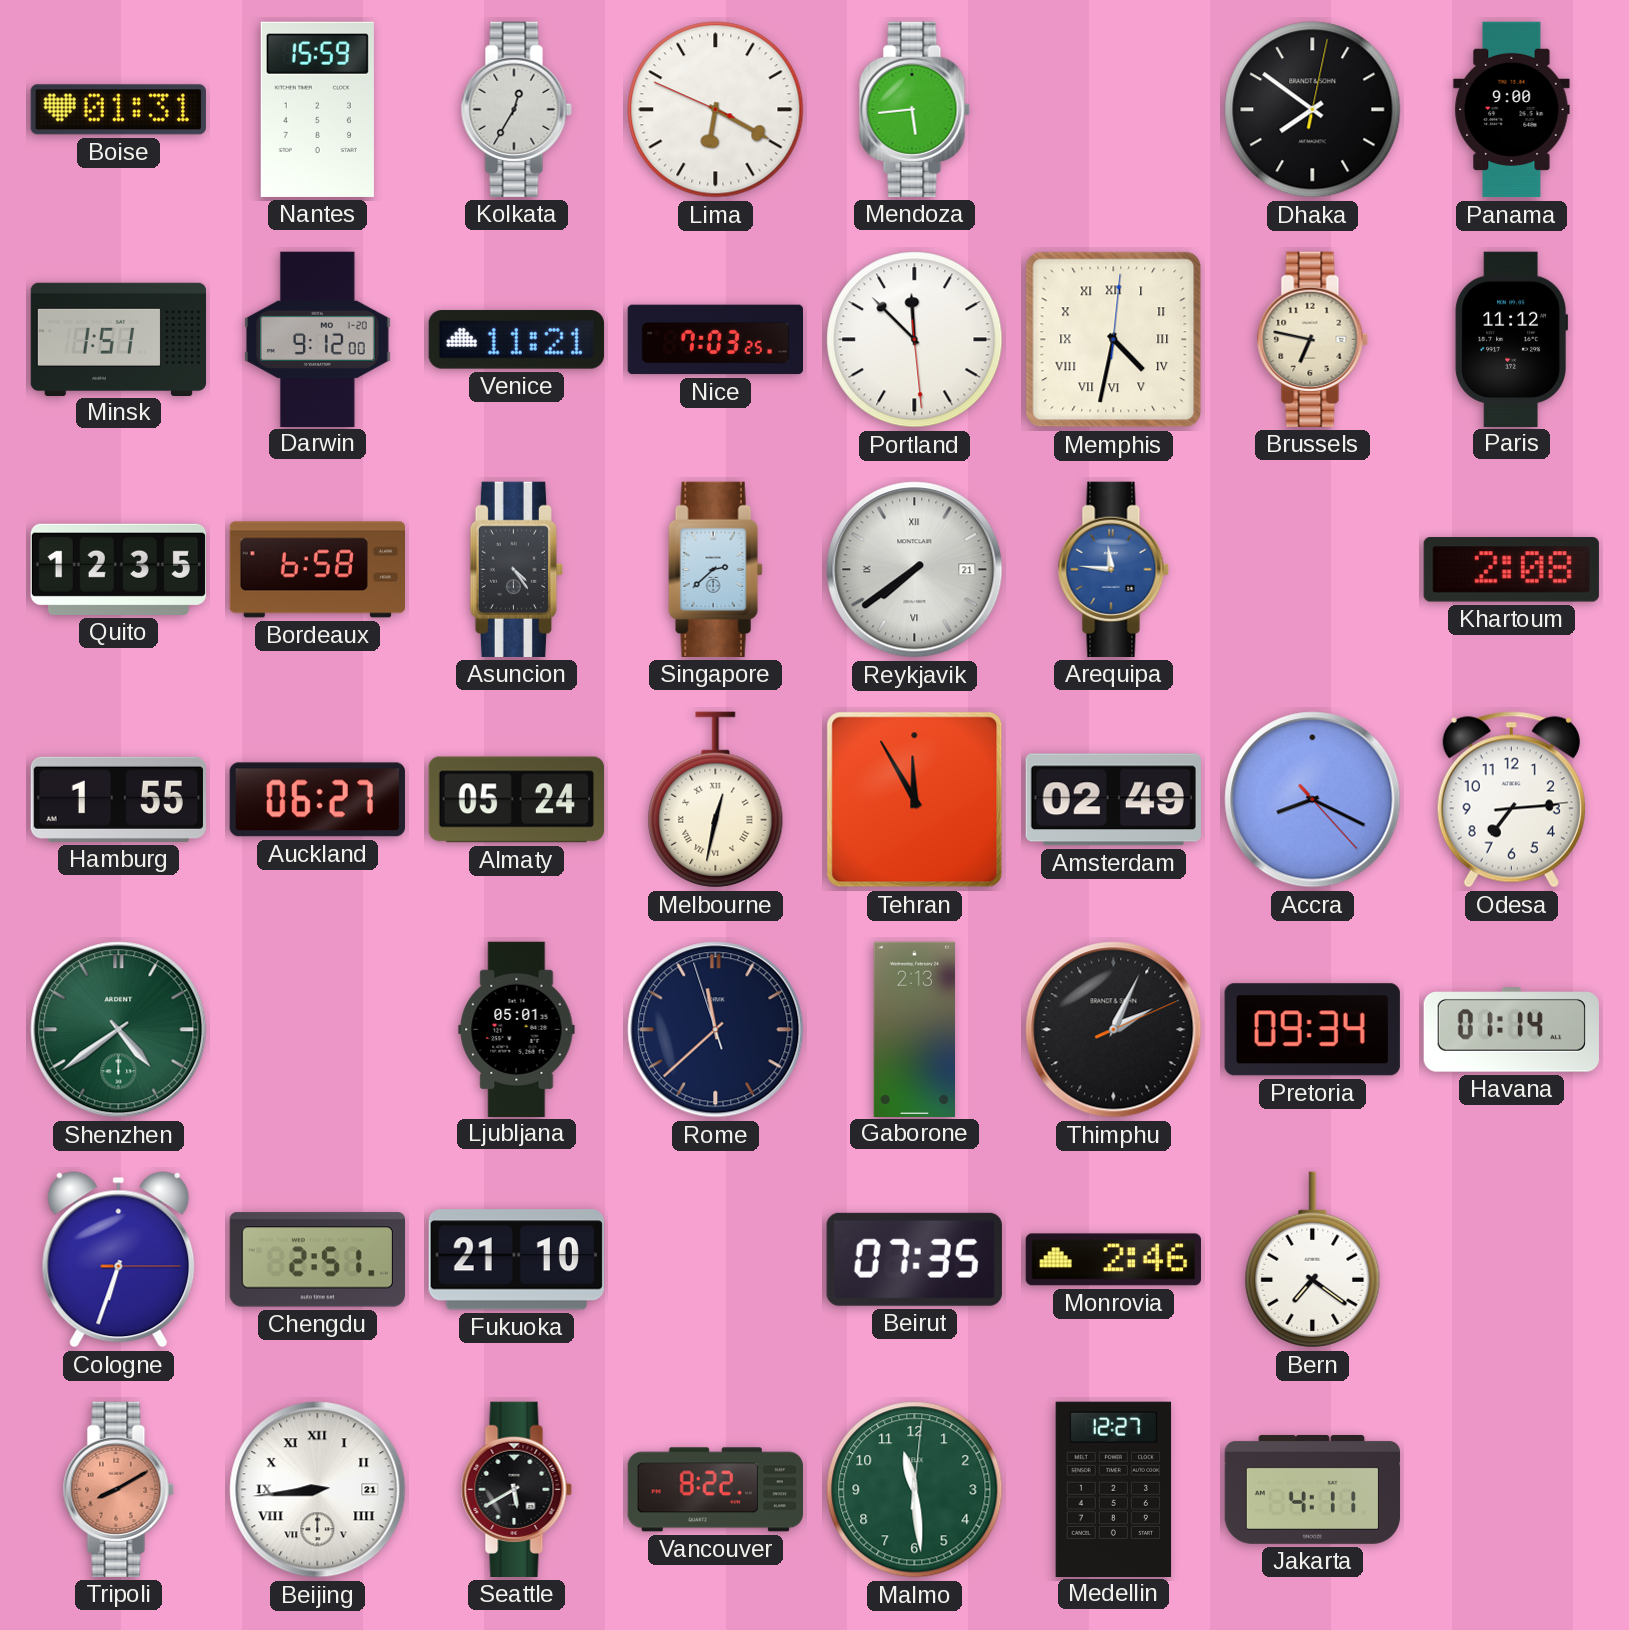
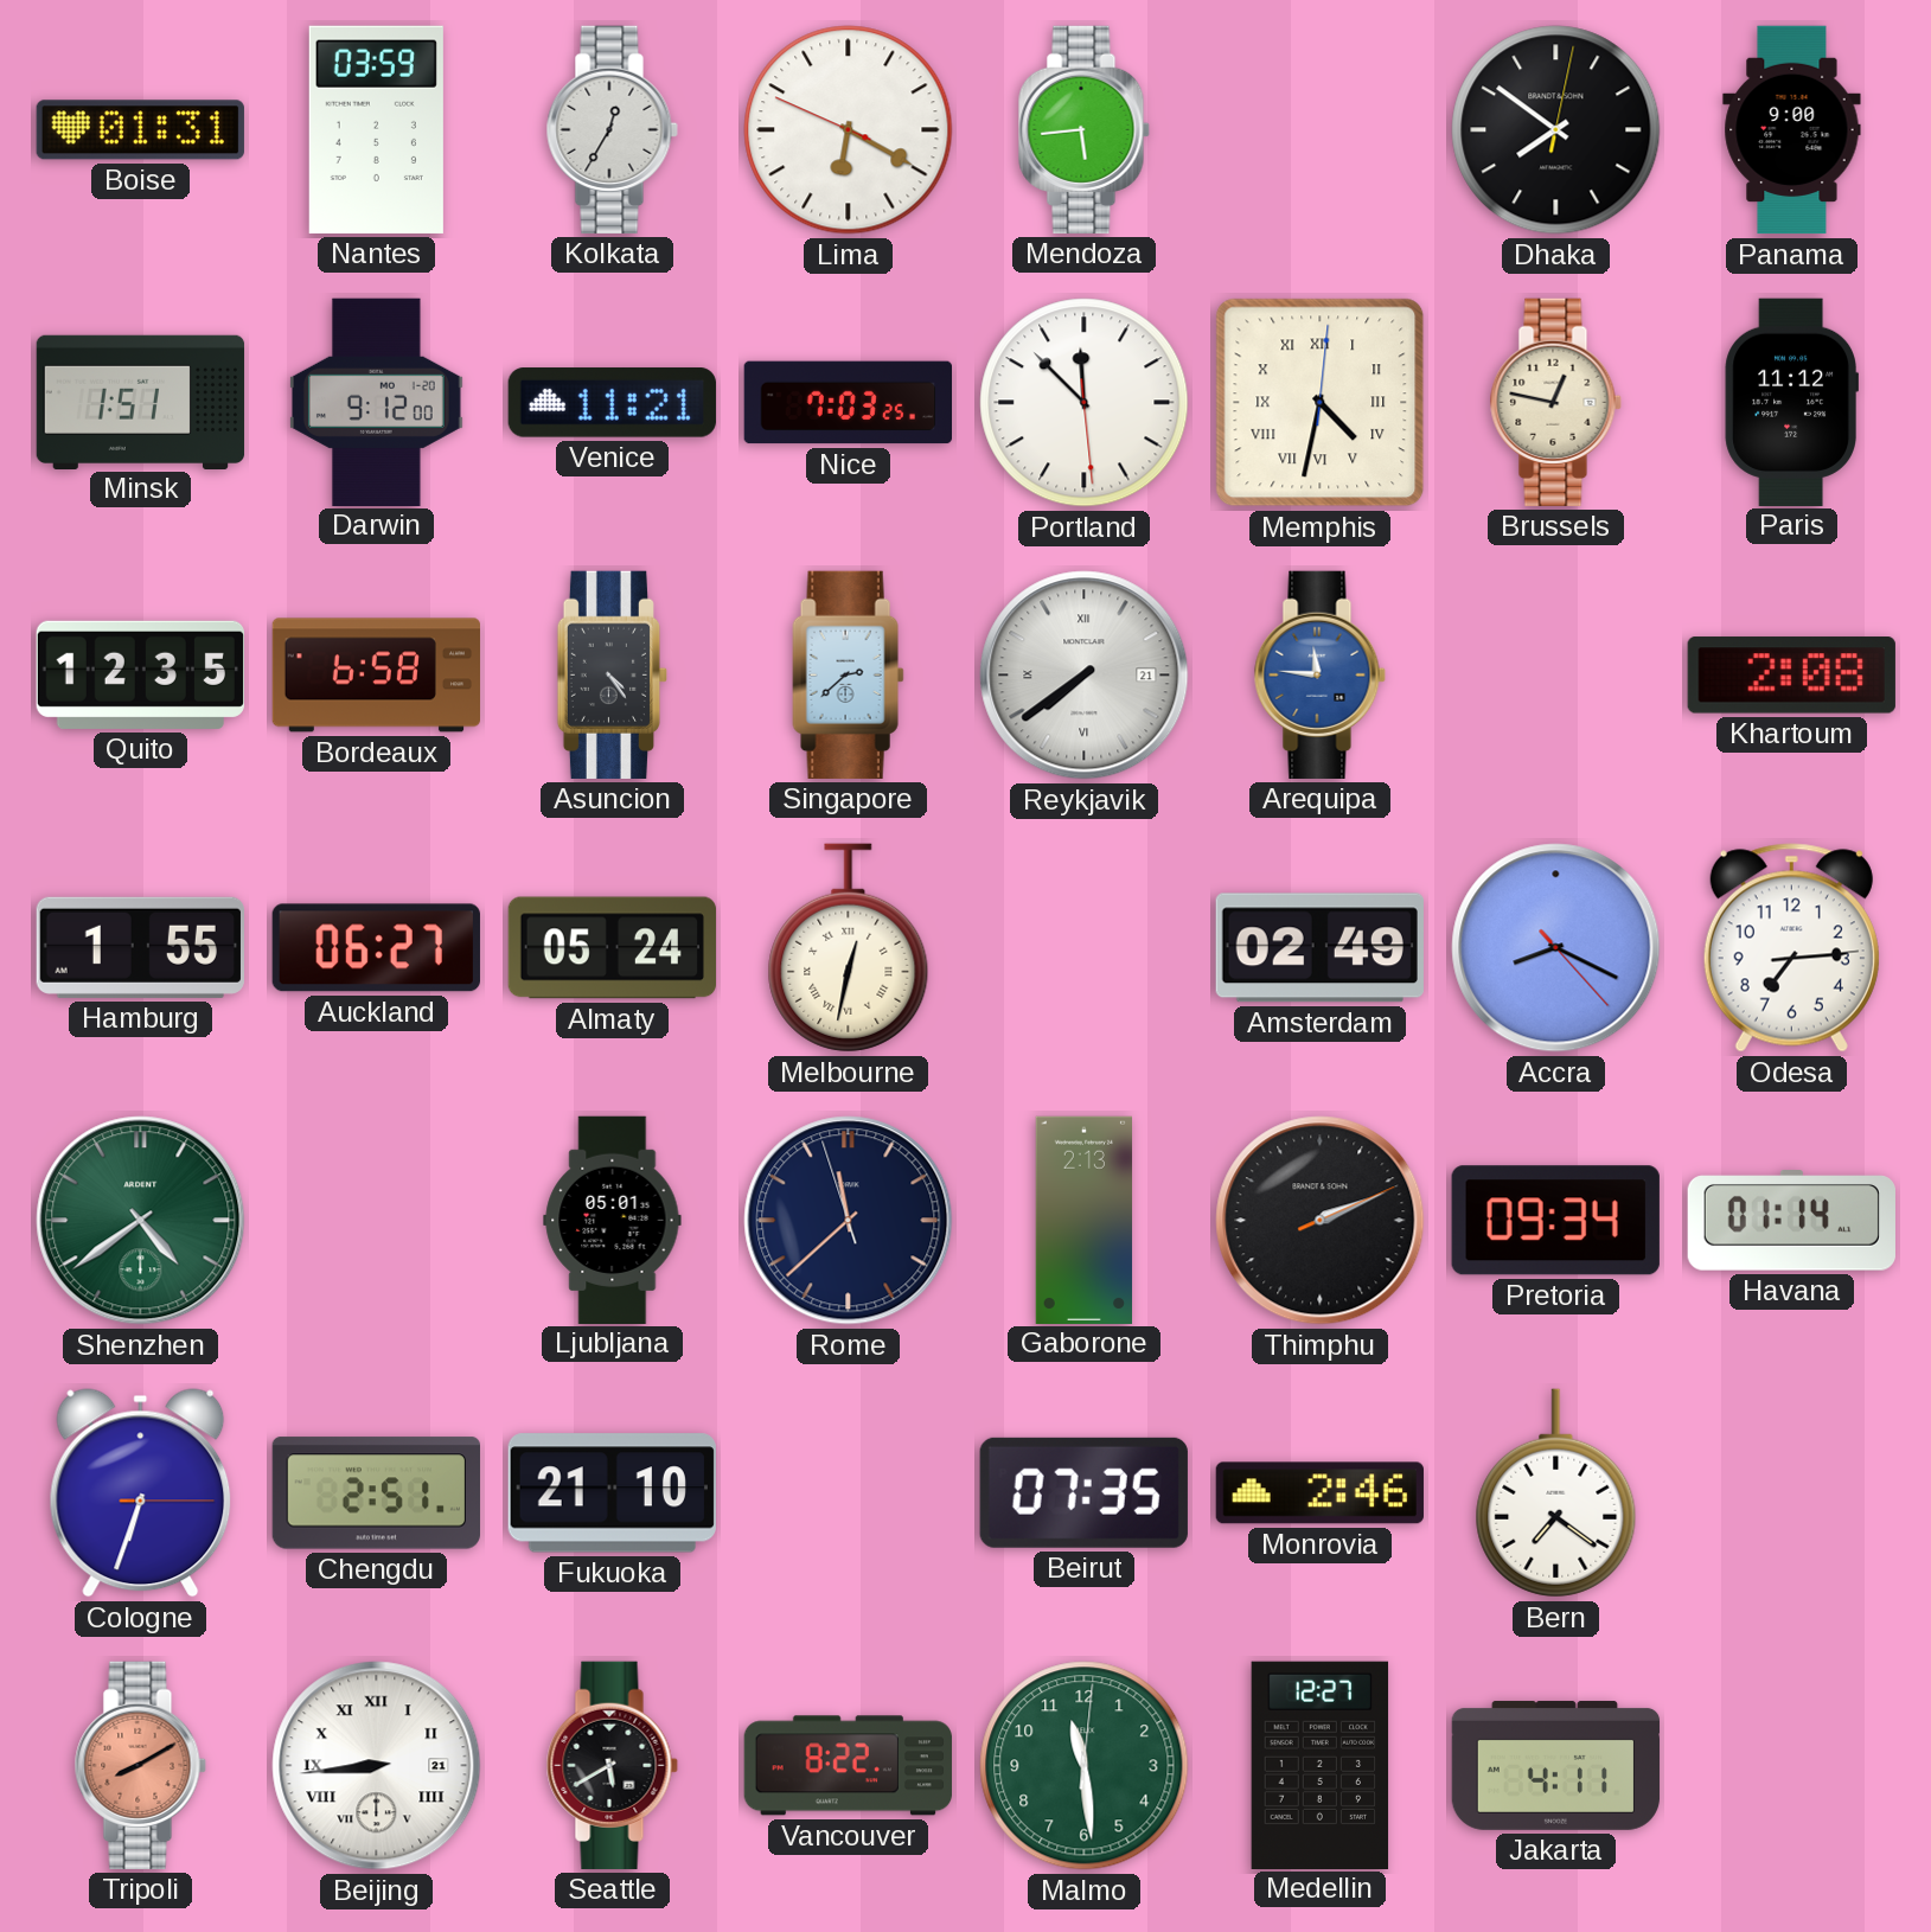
Nantes: 15:59 -> 03:59 (376, 129)
Brussels: 6:47 -> 12:47 (1555, 402)
Tehran: 11:55 -> none (915, 800)
Thimphu: 2:04 -> 2:11 (1321, 1221)
